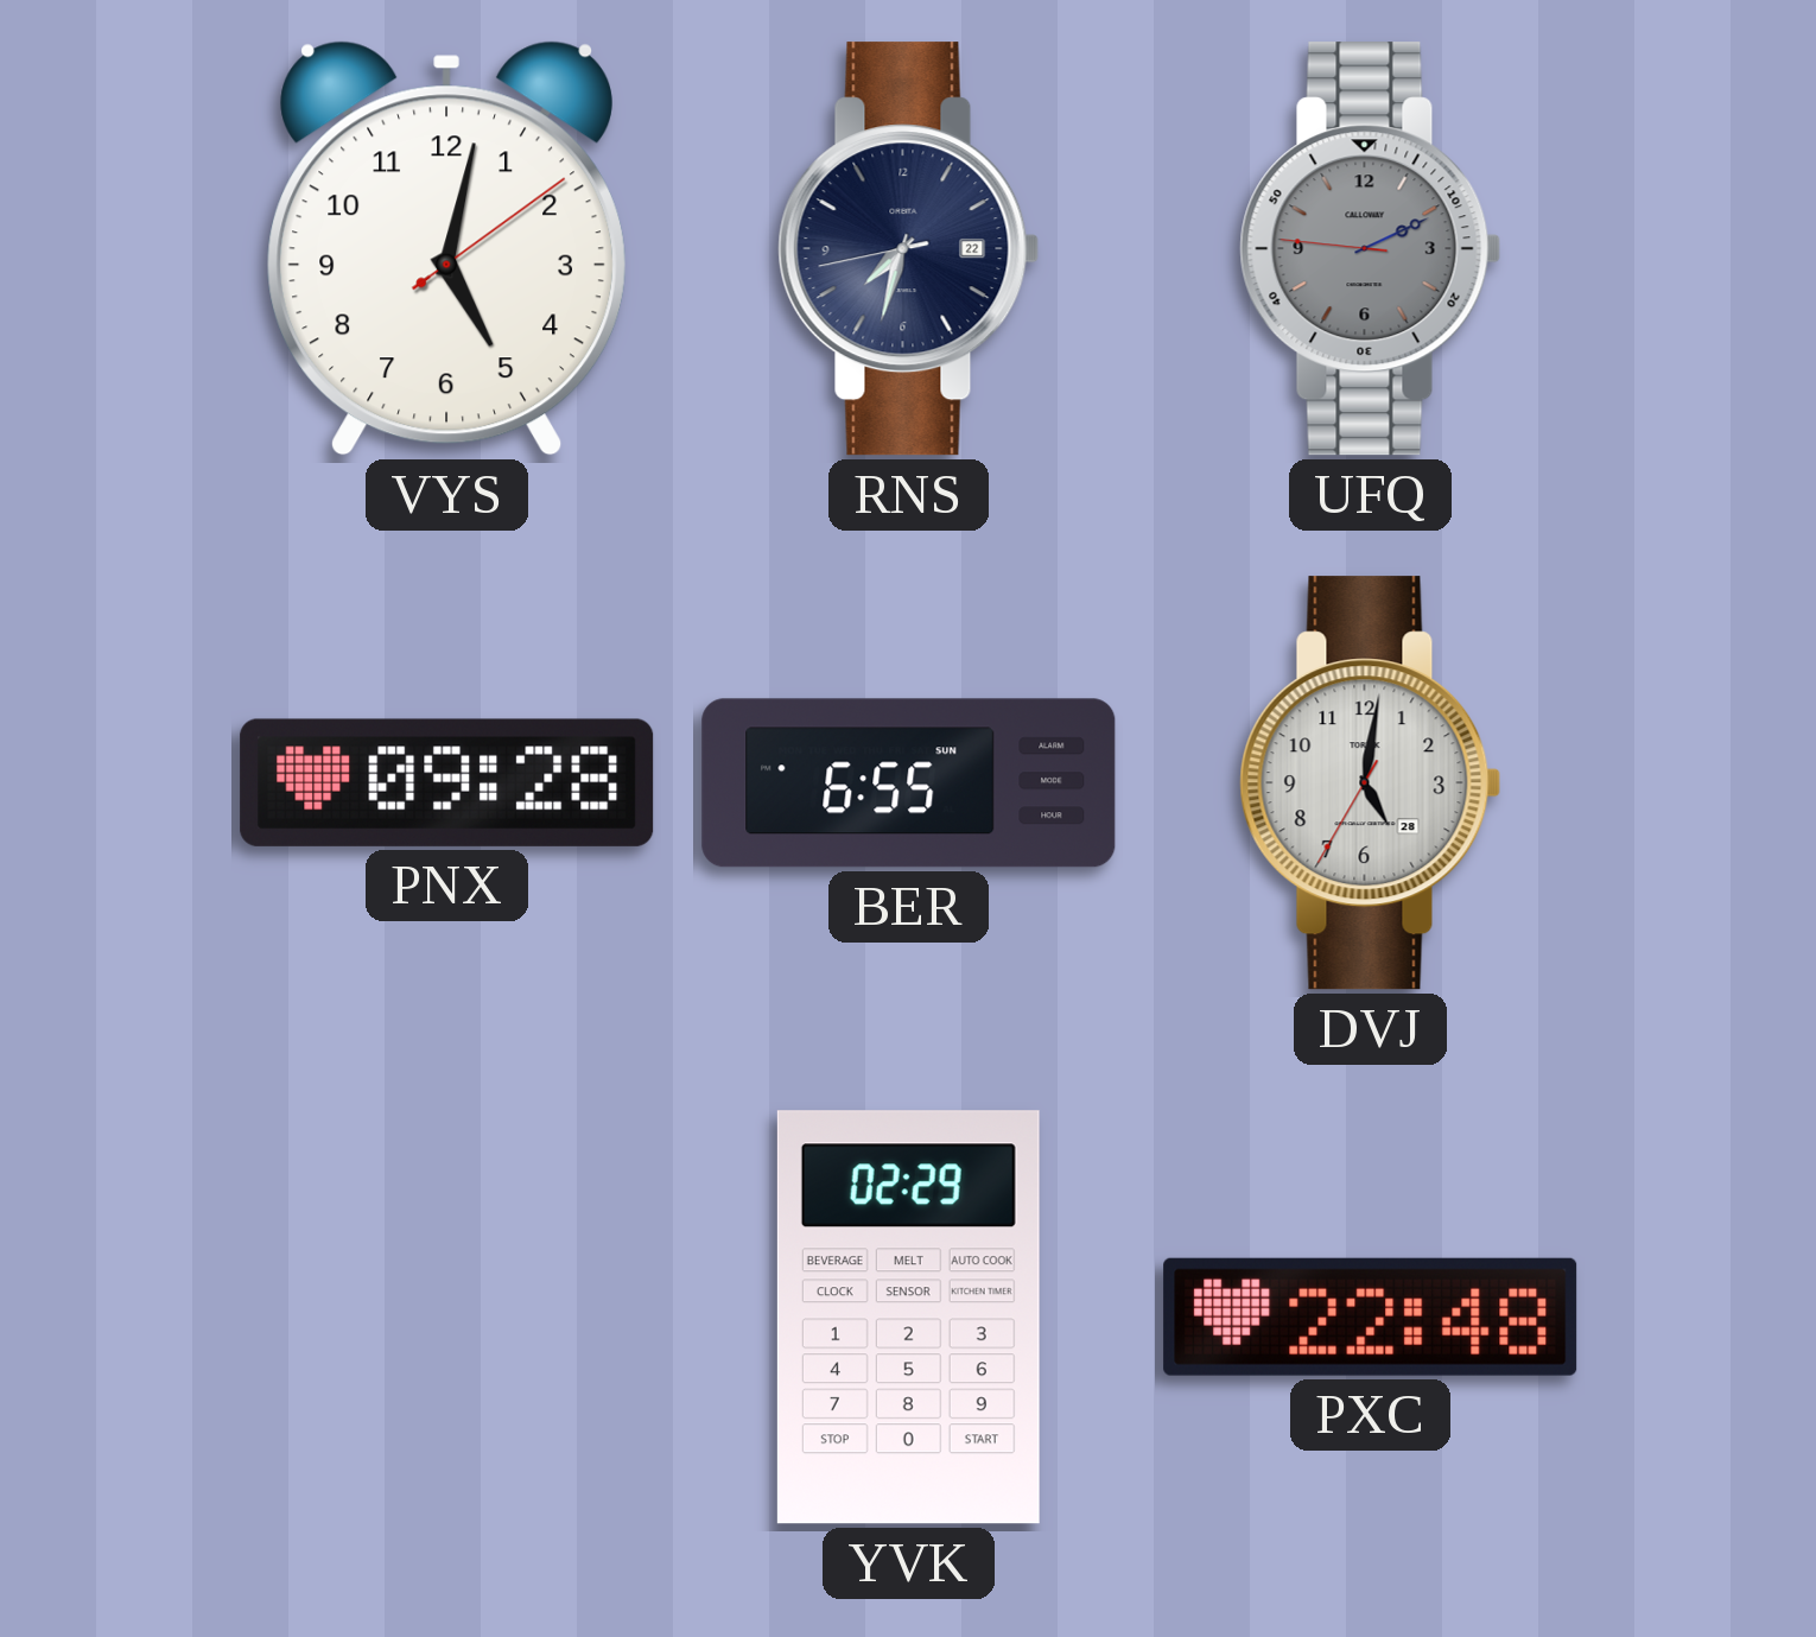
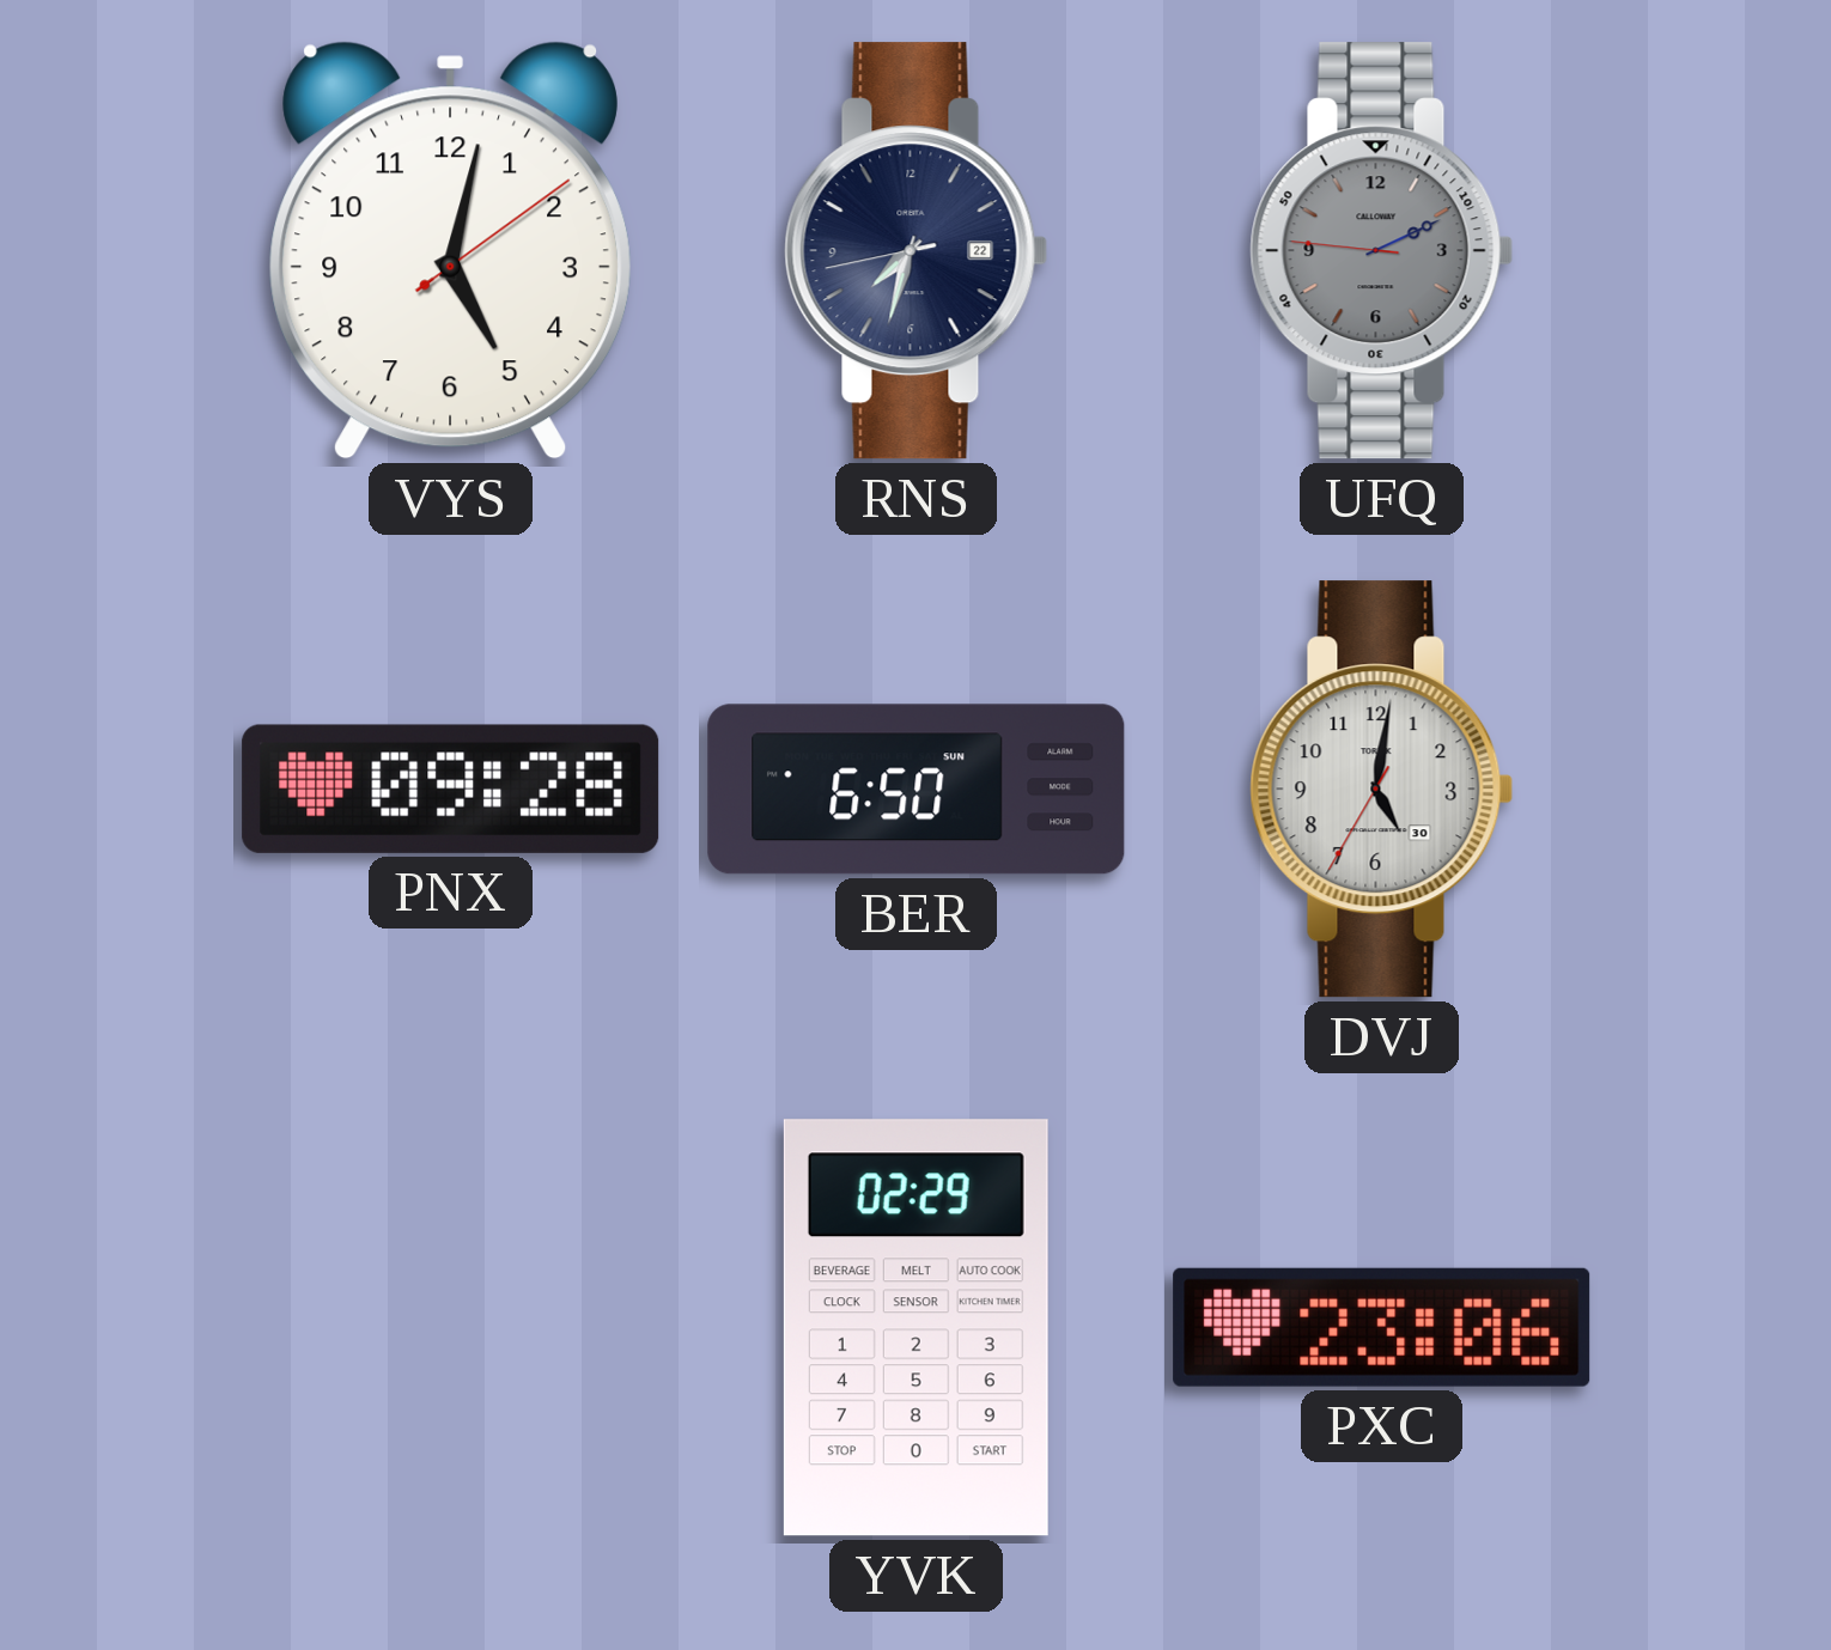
BER: 6:55 -> 6:50 (917, 790)
DVJ date: 28 -> 30 (1382, 790)
PXC: 22:48 -> 23:06 (1382, 1327)
